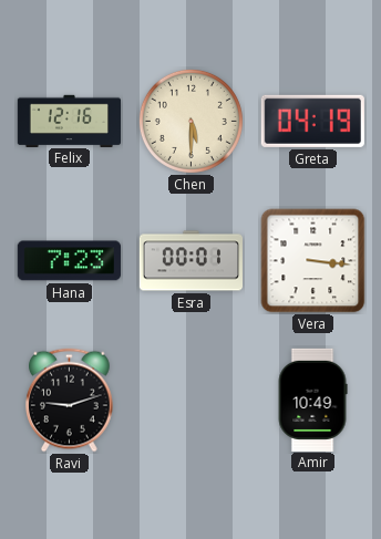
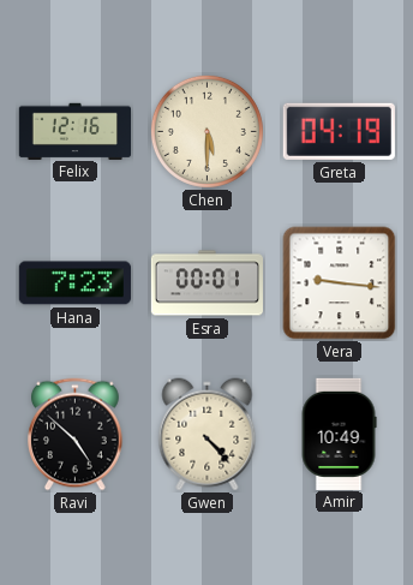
Vera: 3:16 -> 9:16 (340, 283)
Ravi: 9:12 -> 4:52 (76, 435)
Gwen: none -> 4:23 (208, 435)
